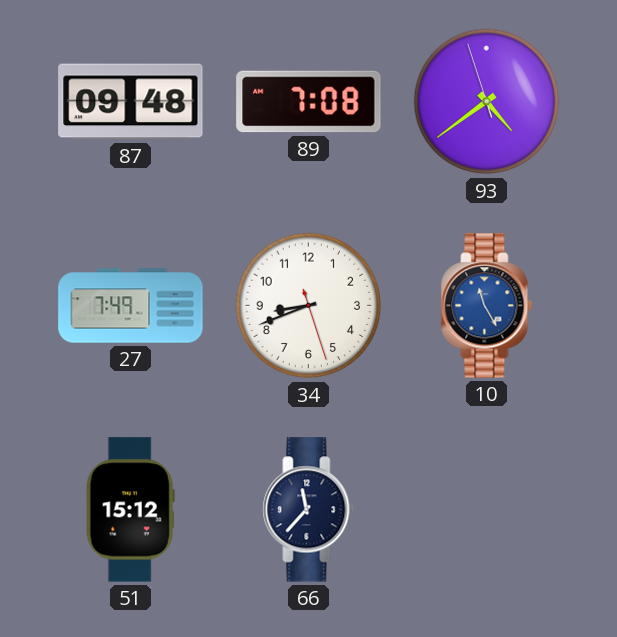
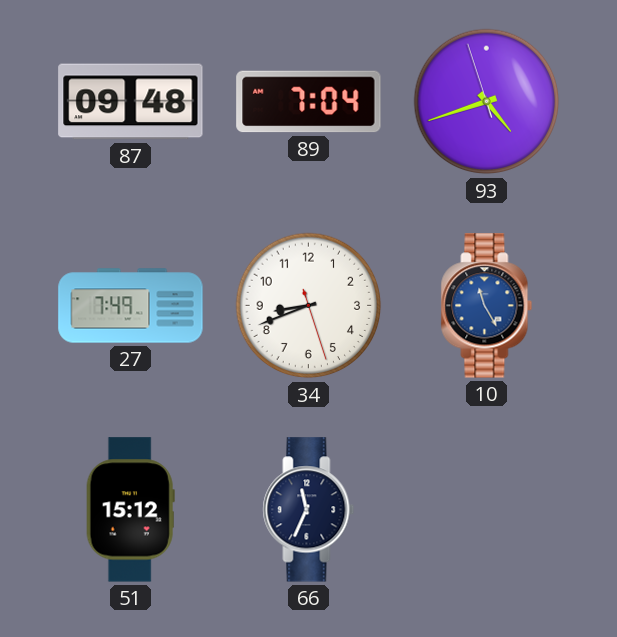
89: 7:08 -> 7:04 (309, 102)
93: 4:38 -> 4:41 (487, 102)
66: 11:37 -> 11:34 (309, 510)
